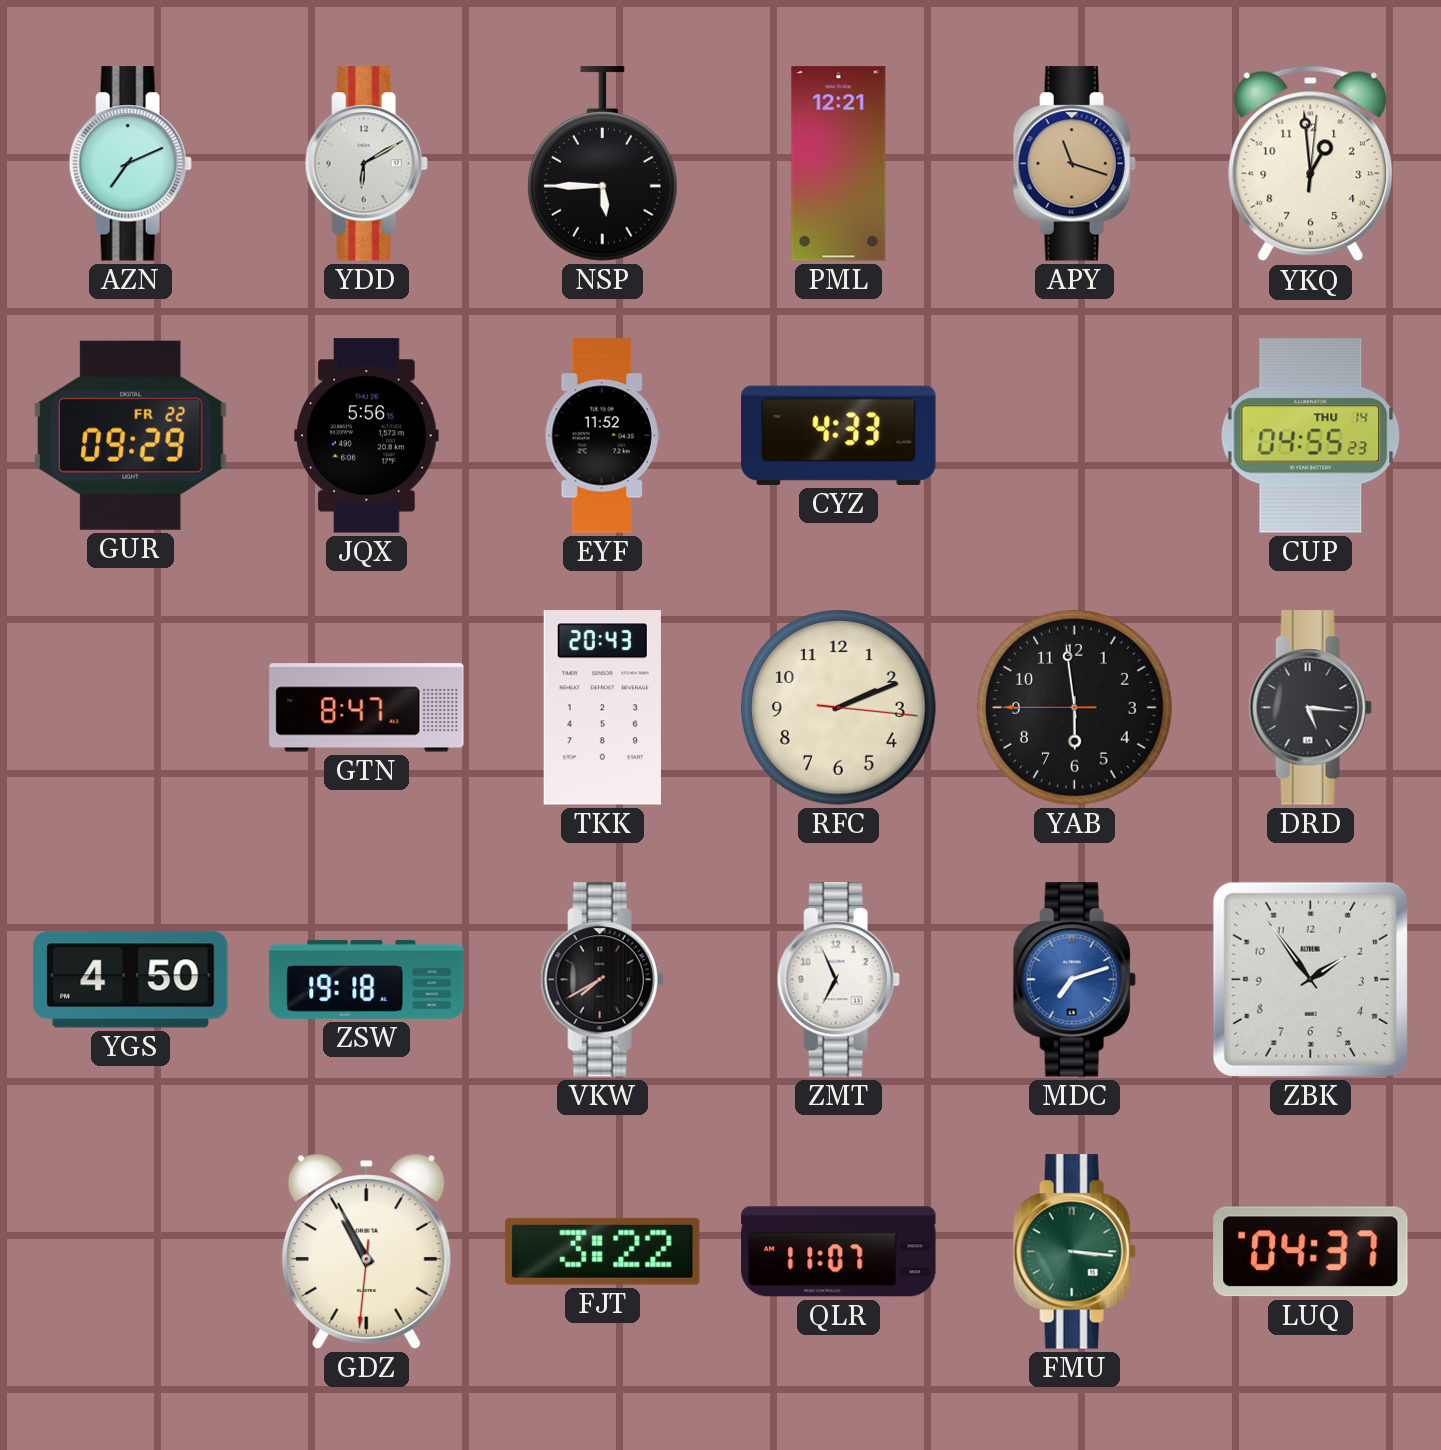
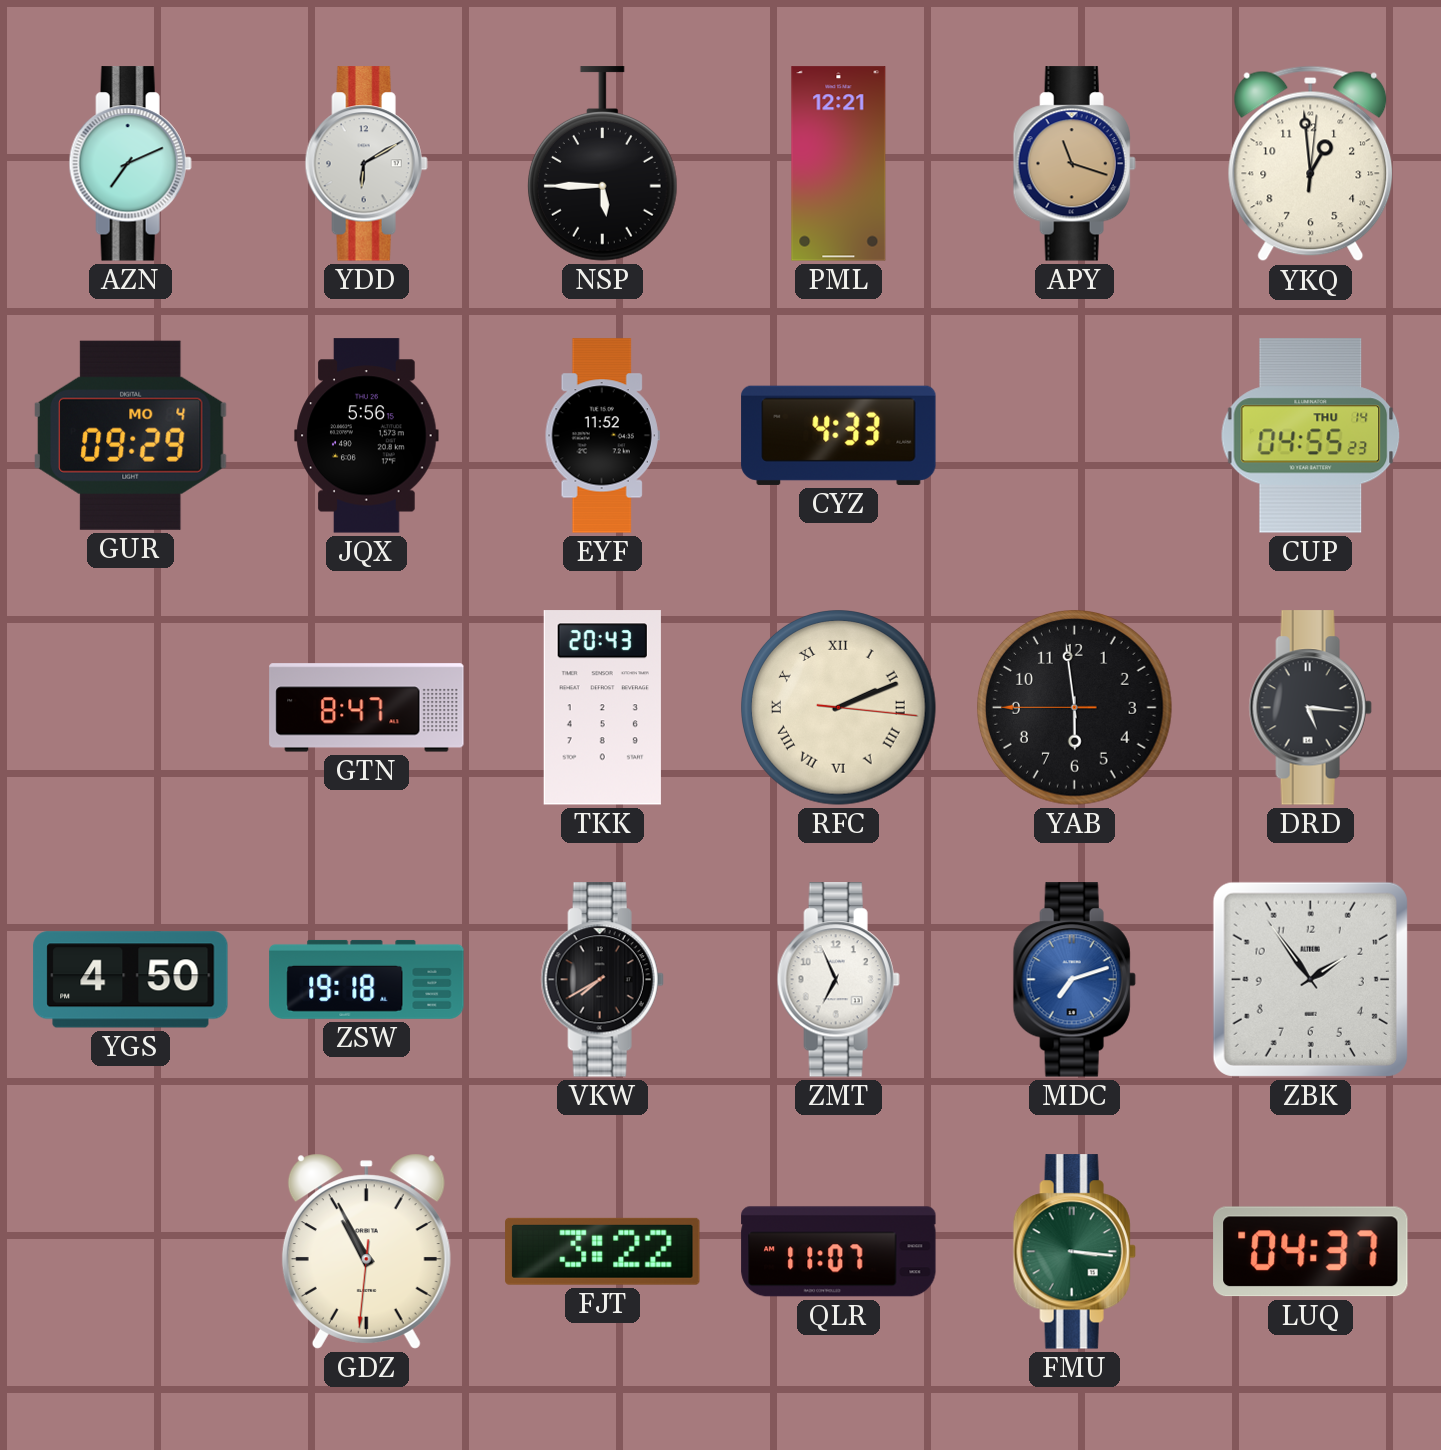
GUR date: FR 22 -> MO 4 (130, 435)
RFC numerals: Arabic -> Roman (839, 708)
